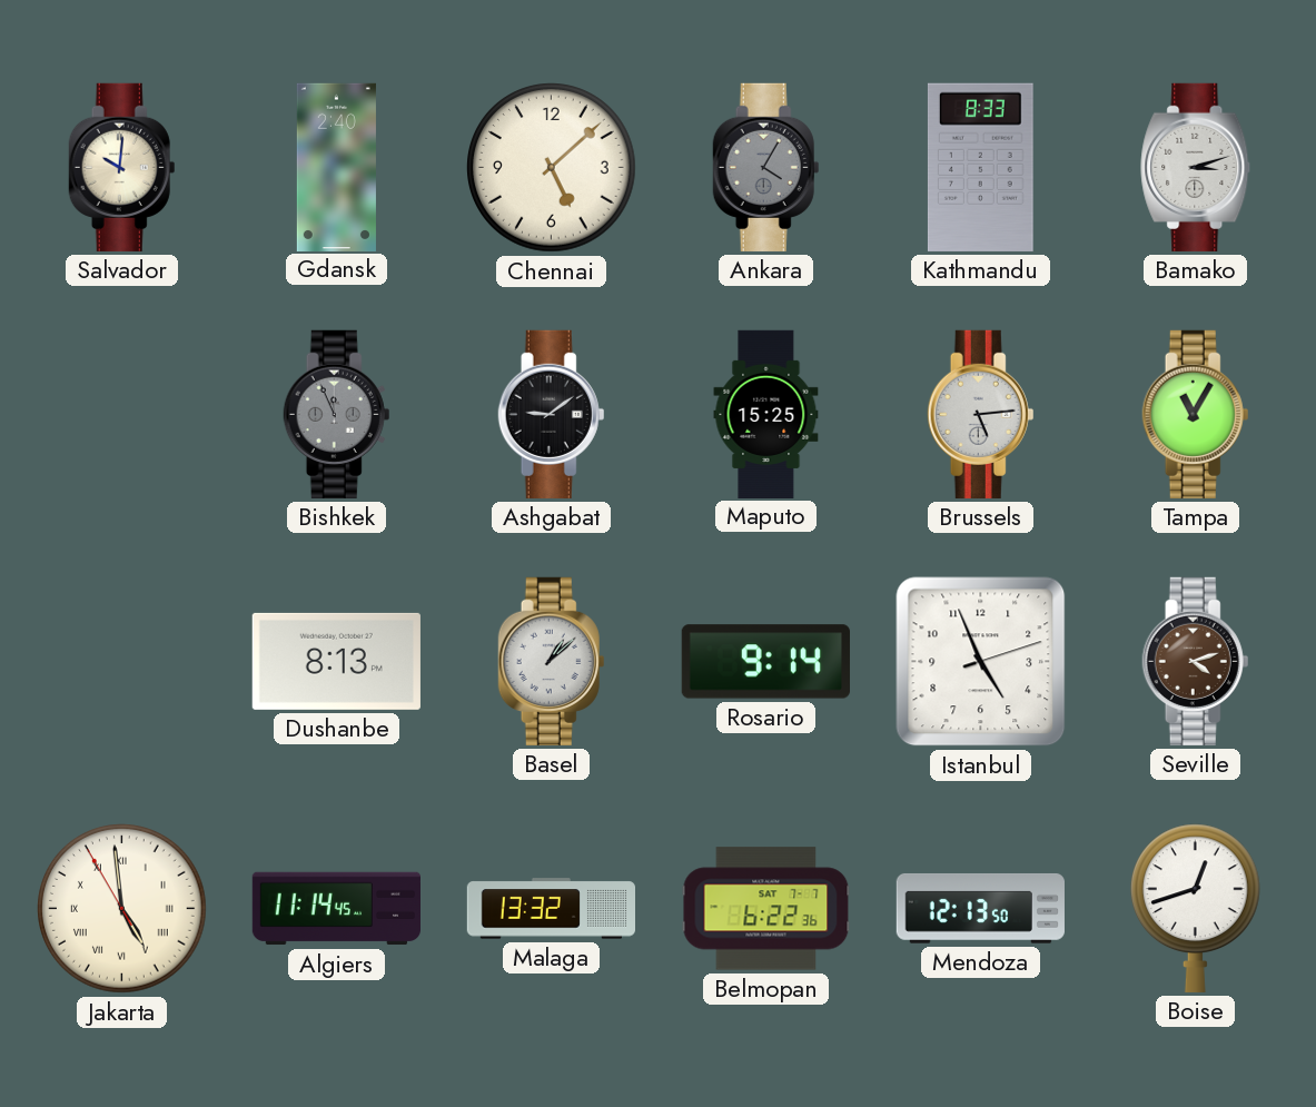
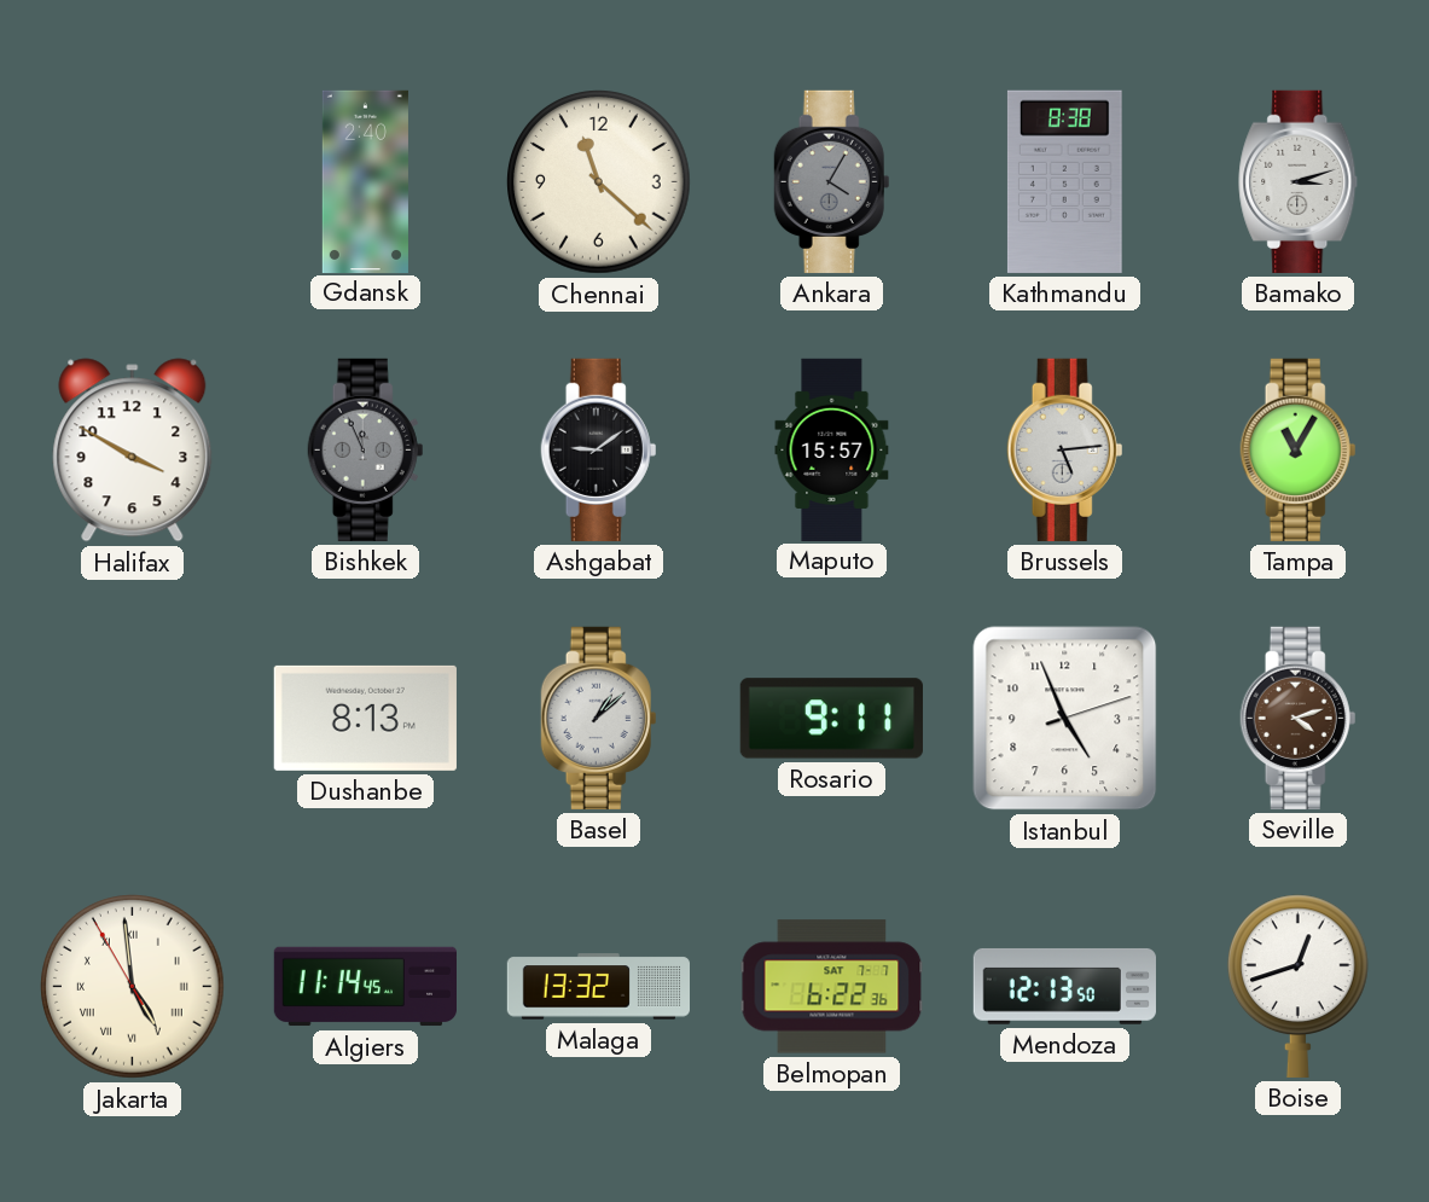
Salvador: 10:01 -> none (122, 167)
Chennai: 5:08 -> 11:22 (599, 182)
Kathmandu: 8:33 -> 8:38 (1064, 181)
Halifax: none -> 3:50 (133, 451)
Maputo: 15:25 -> 15:57 (832, 449)
Rosario: 9:14 -> 9:11 (831, 719)
